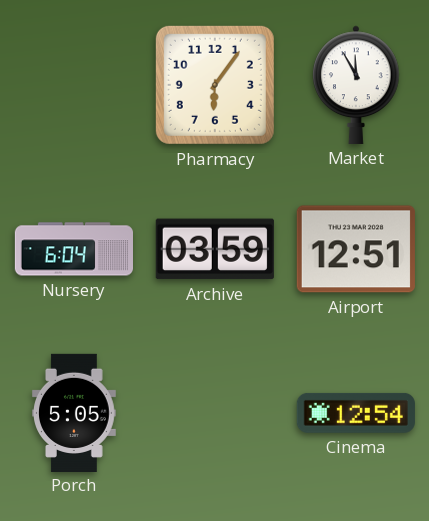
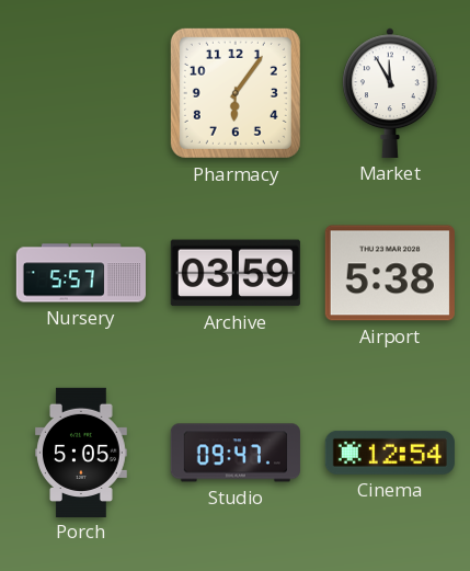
Nursery: 6:04 -> 5:57 (80, 273)
Airport: 12:51 -> 5:38 (390, 273)
Studio: none -> 09:47 (236, 453)
